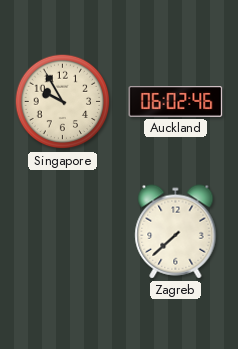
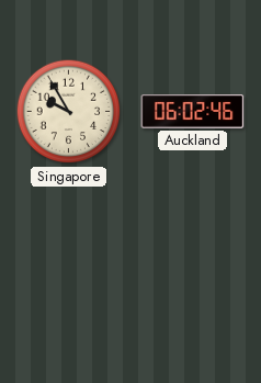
Zagreb: 7:38 -> none (176, 232)
